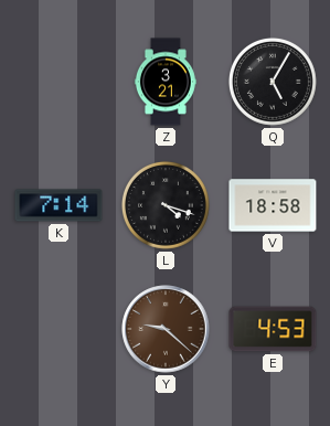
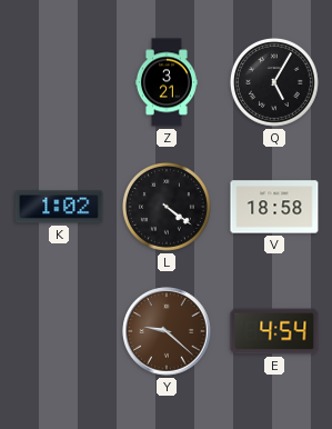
K: 7:14 -> 1:02 (59, 207)
L: 4:18 -> 4:21 (167, 207)
E: 4:53 -> 4:54 (274, 331)
